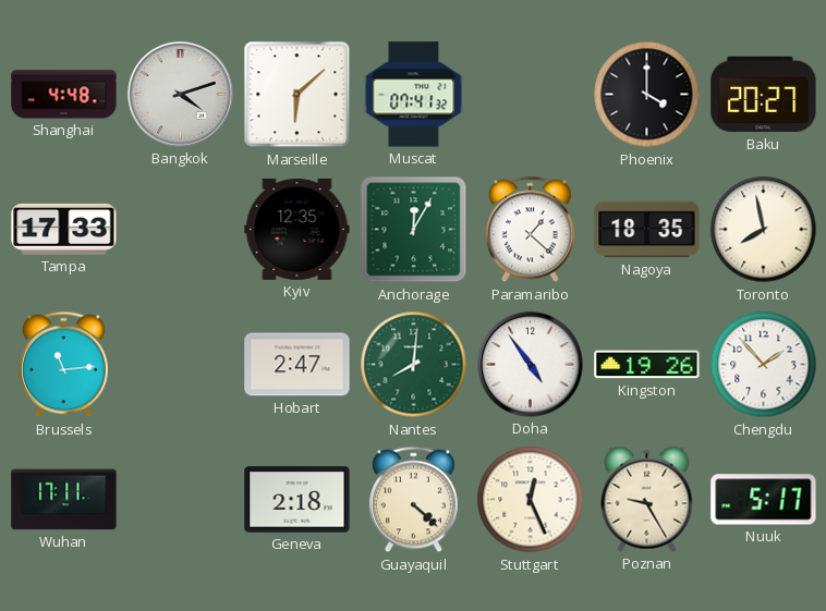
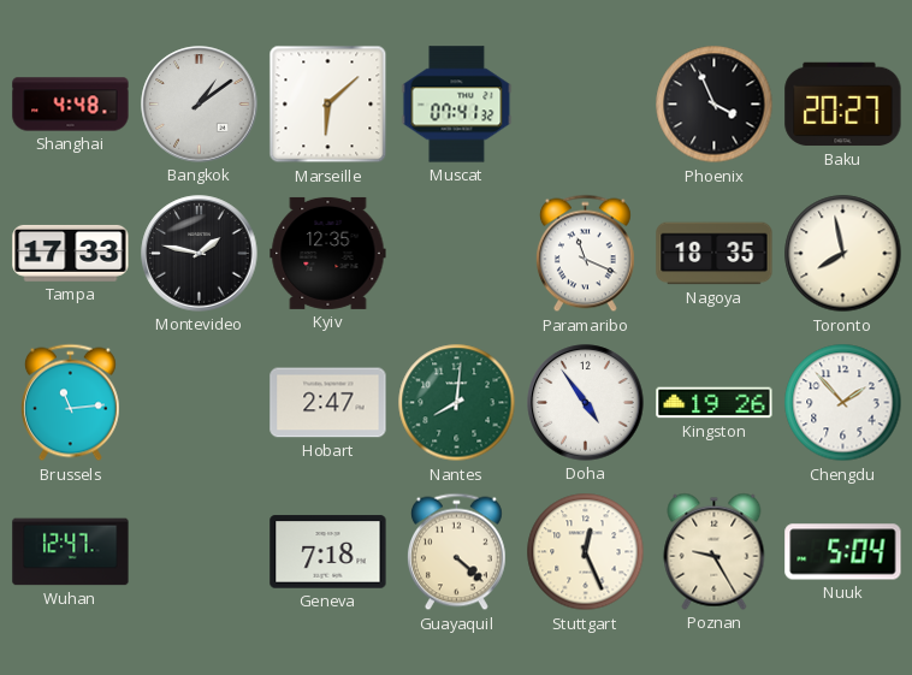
Bangkok: 4:12 -> 1:09 (200, 105)
Phoenix: 4:00 -> 3:56 (715, 105)
Montevideo: none -> 1:47 (200, 254)
Anchorage: 12:05 -> none (414, 230)
Paramaribo: 1:22 -> 11:19 (585, 254)
Wuhan: 17:11 -> 12:47 (71, 552)
Geneva: 2:18 -> 7:18 (328, 552)
Nuuk: 5:17 -> 5:04 (843, 552)
